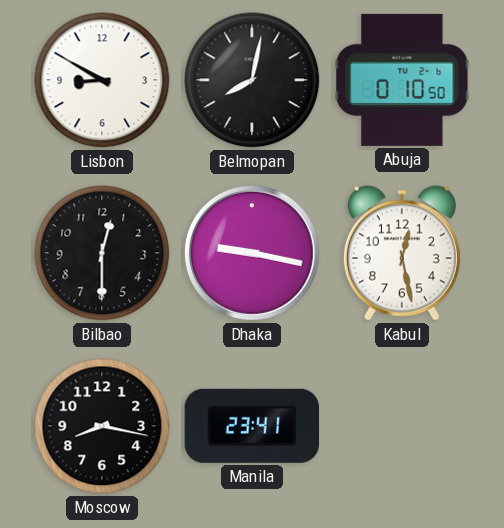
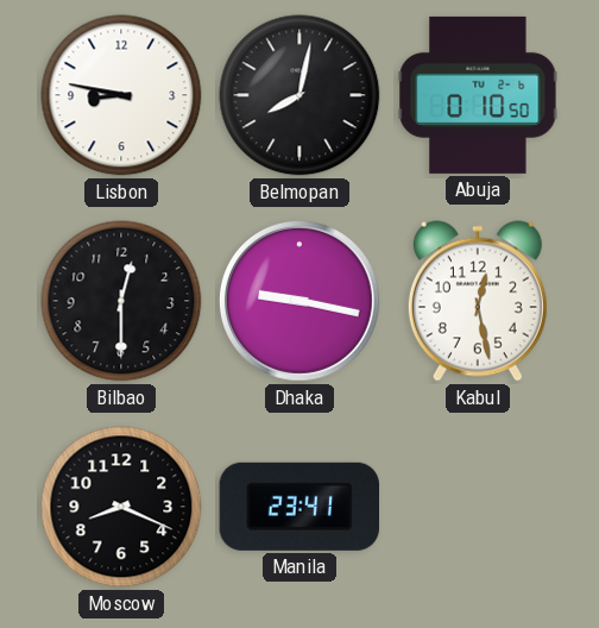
Lisbon: 8:50 -> 8:47 (121, 95)
Moscow: 8:17 -> 8:19 (121, 507)
